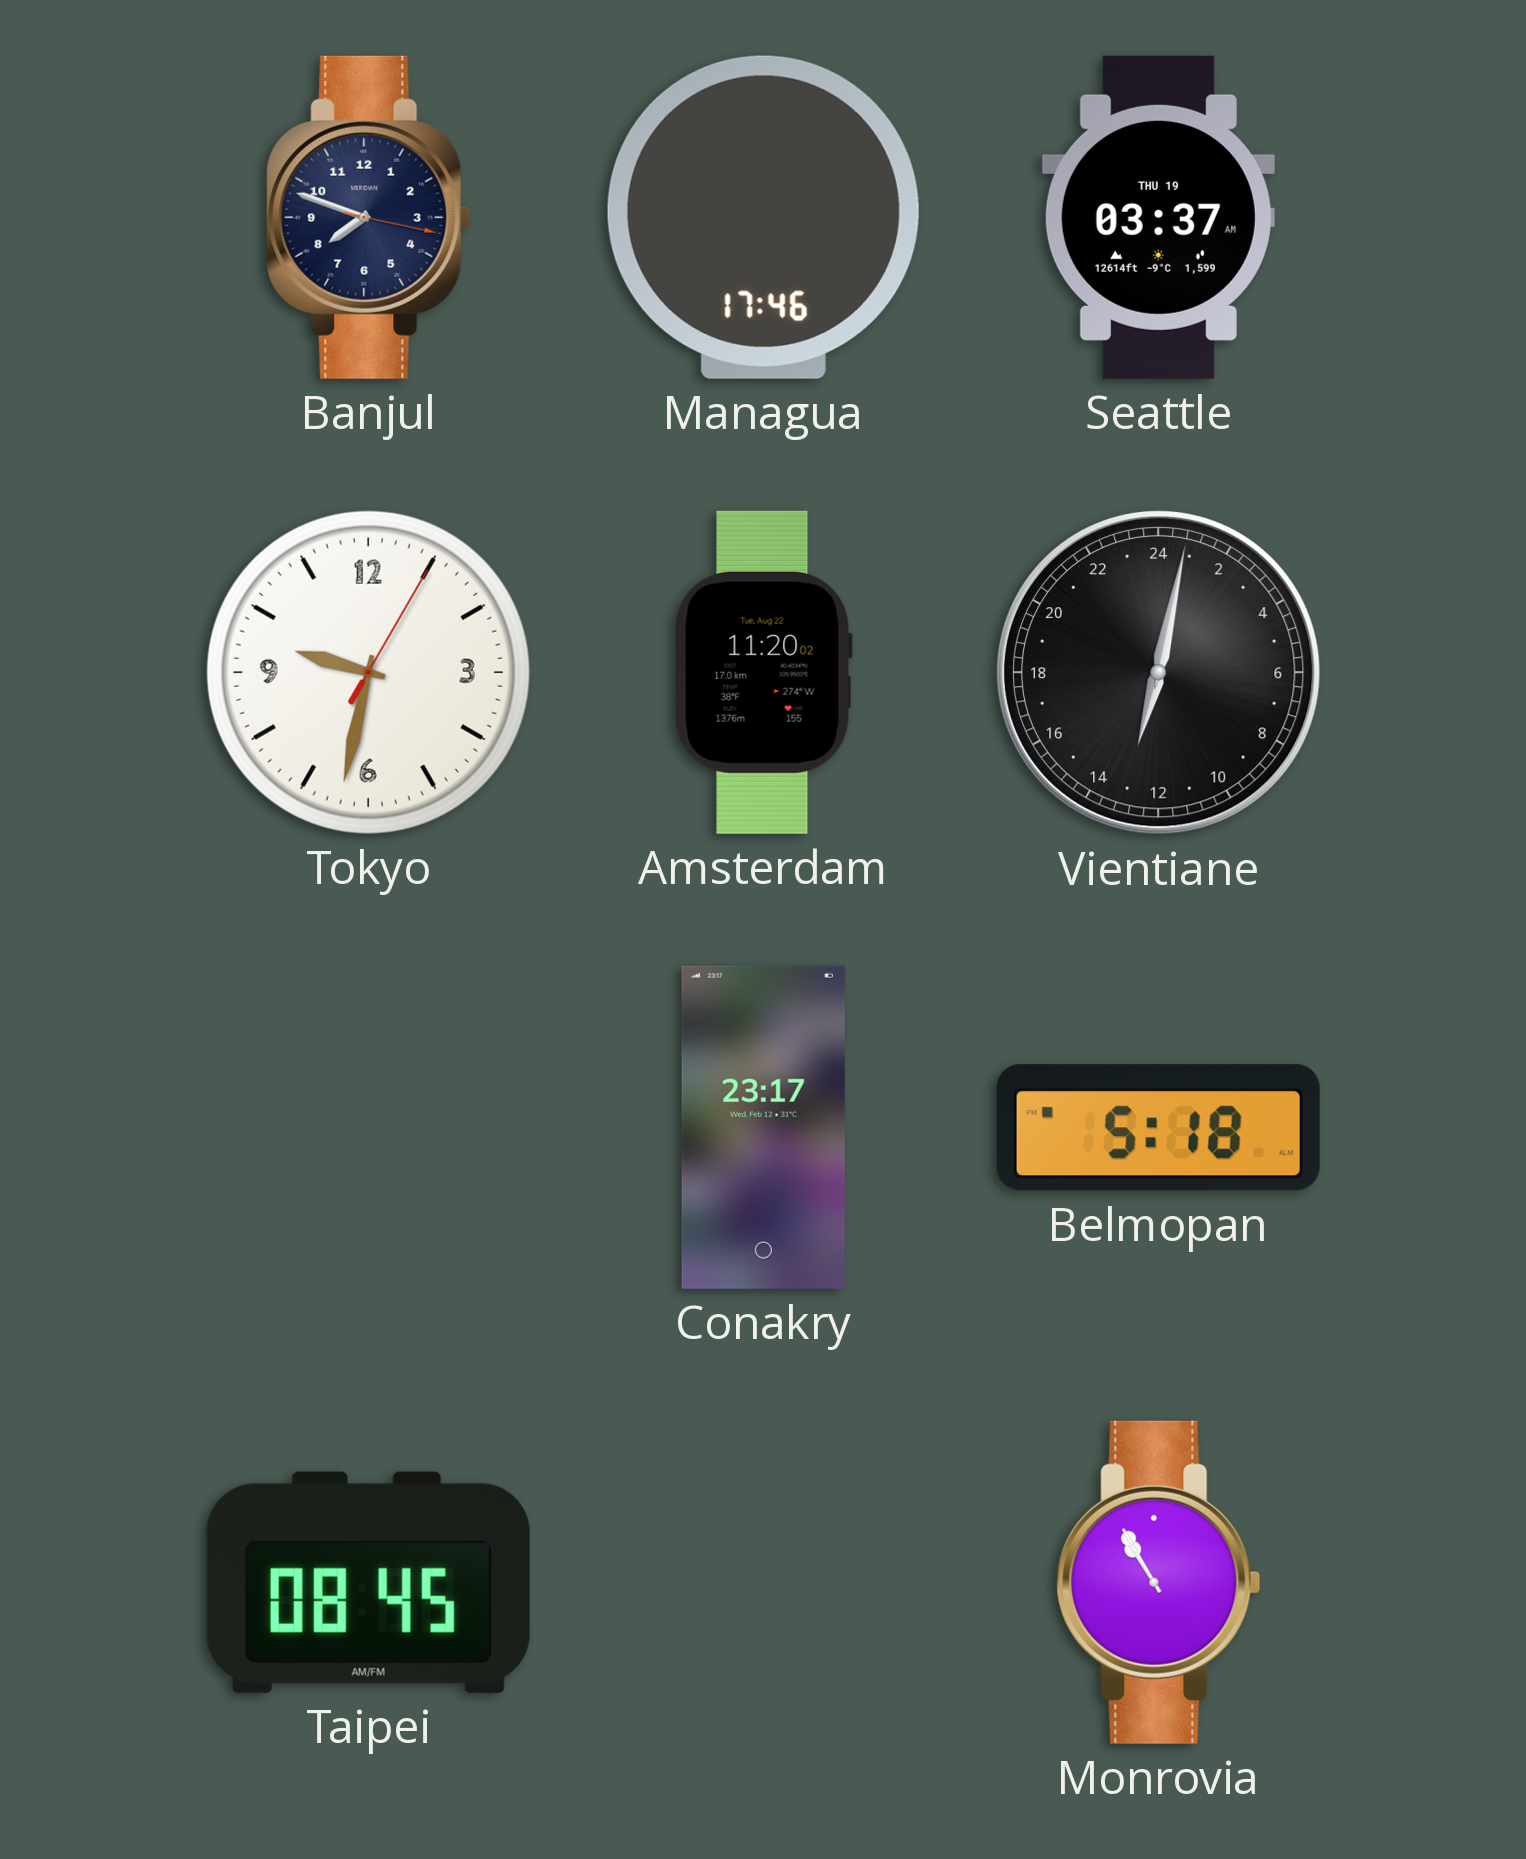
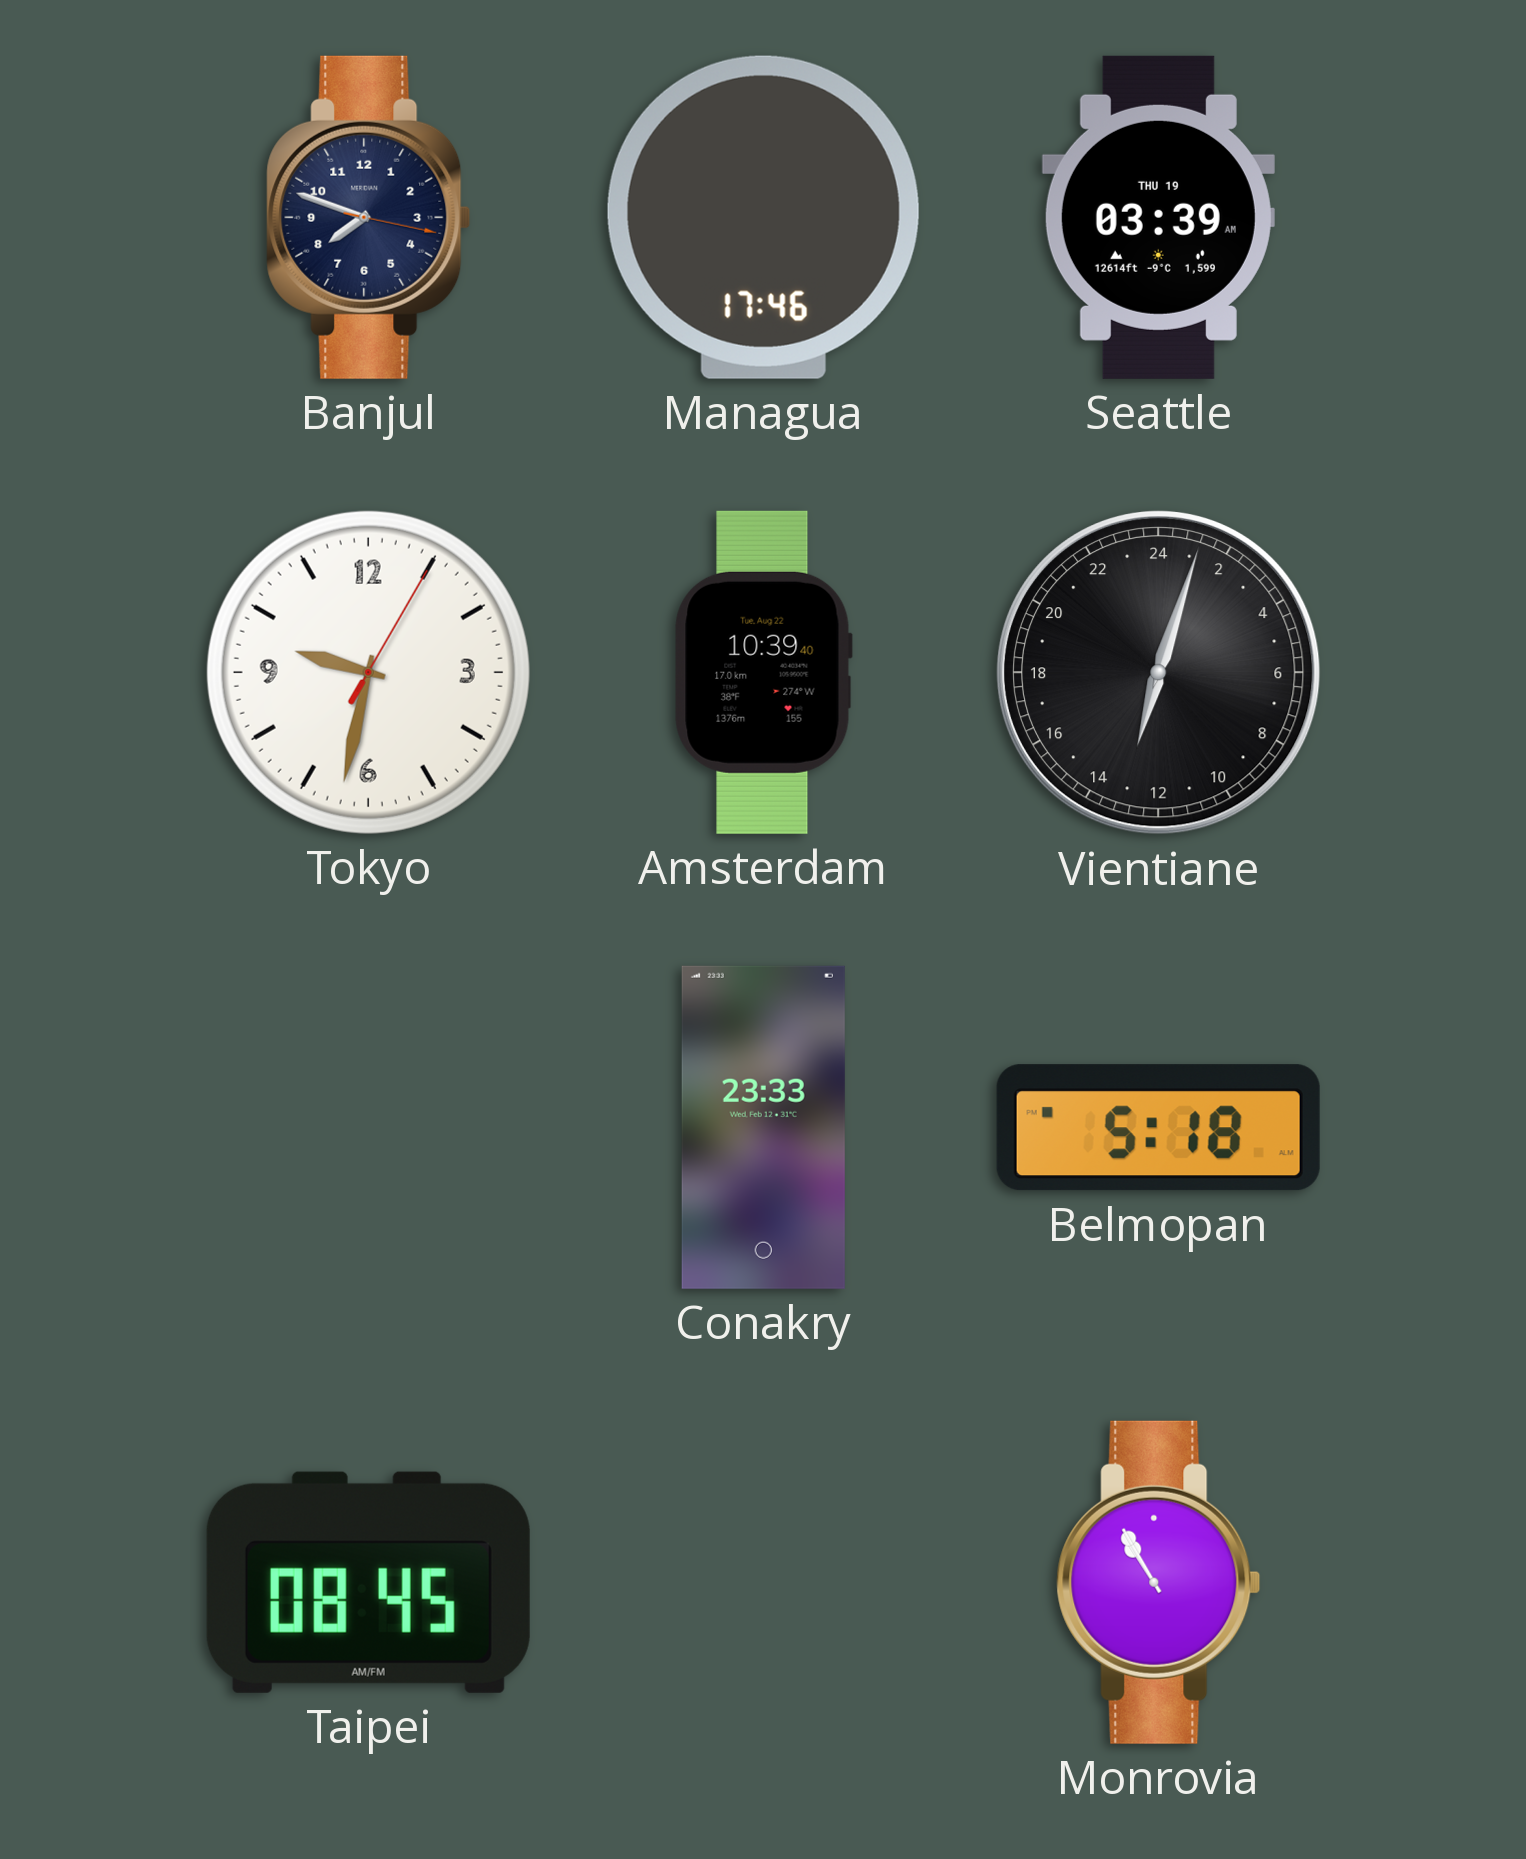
Seattle: 03:37 -> 03:39 (1158, 217)
Amsterdam: 11:20 -> 10:39 (763, 672)
Vientiane: 13:02 -> 13:03 (1158, 672)
Conakry: 23:17 -> 23:33 (763, 1127)
